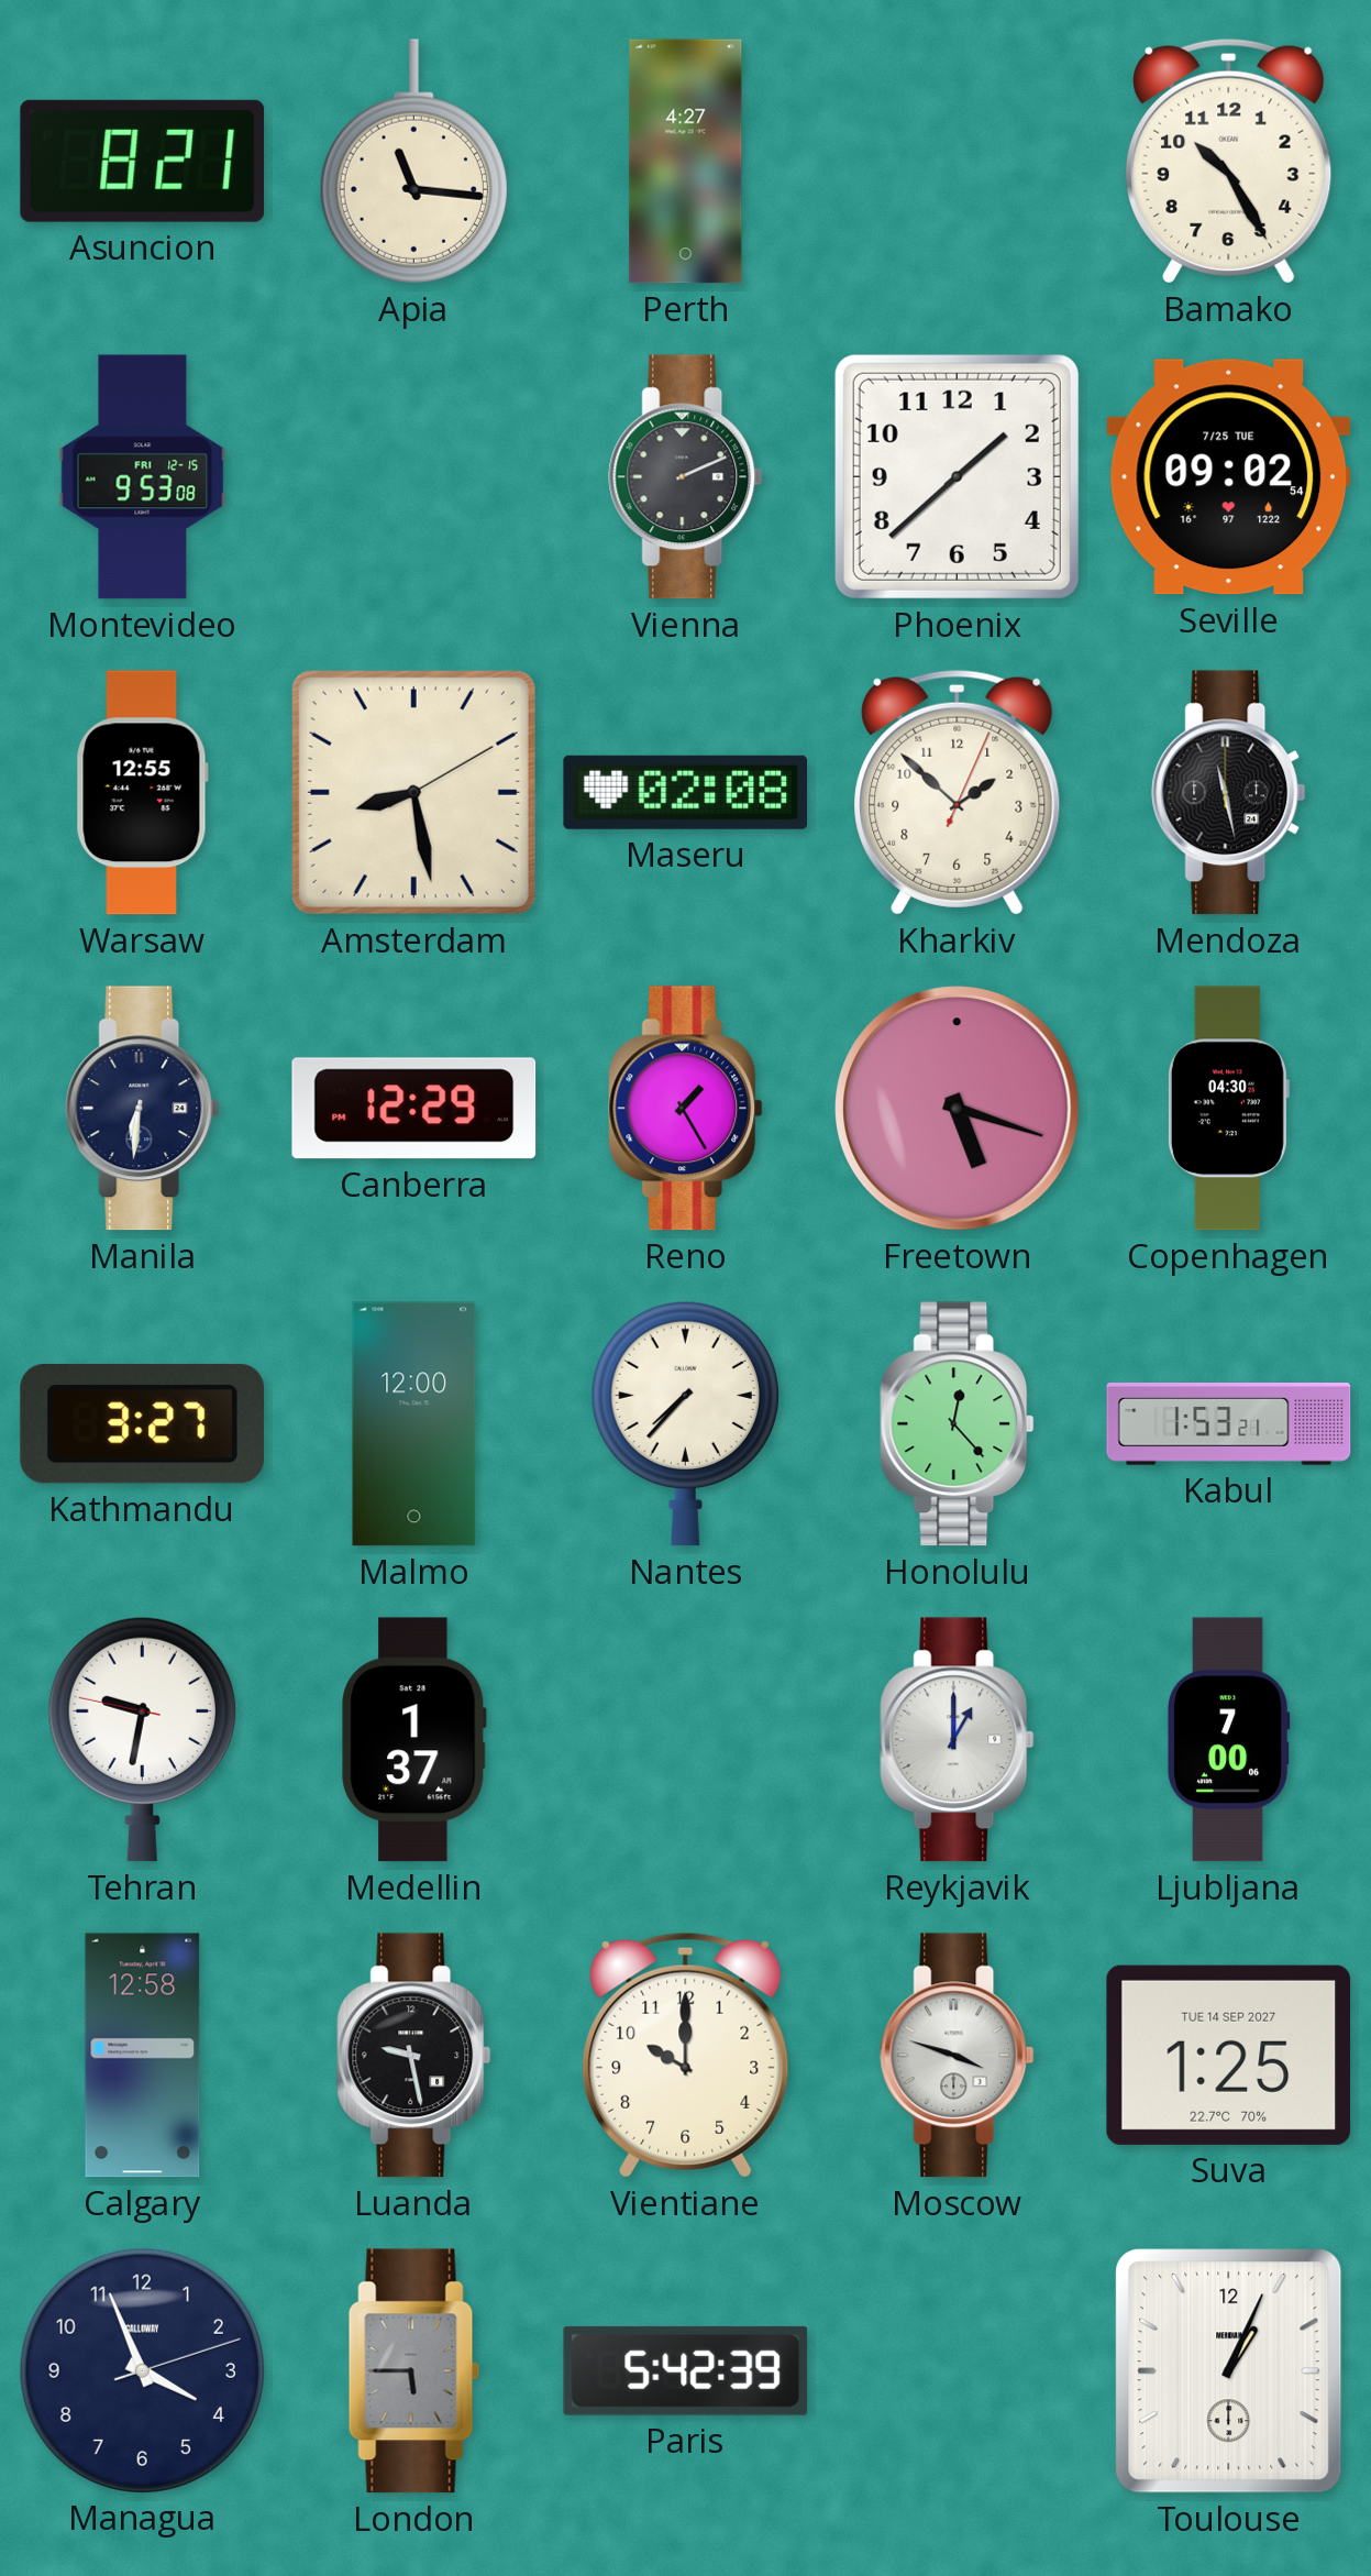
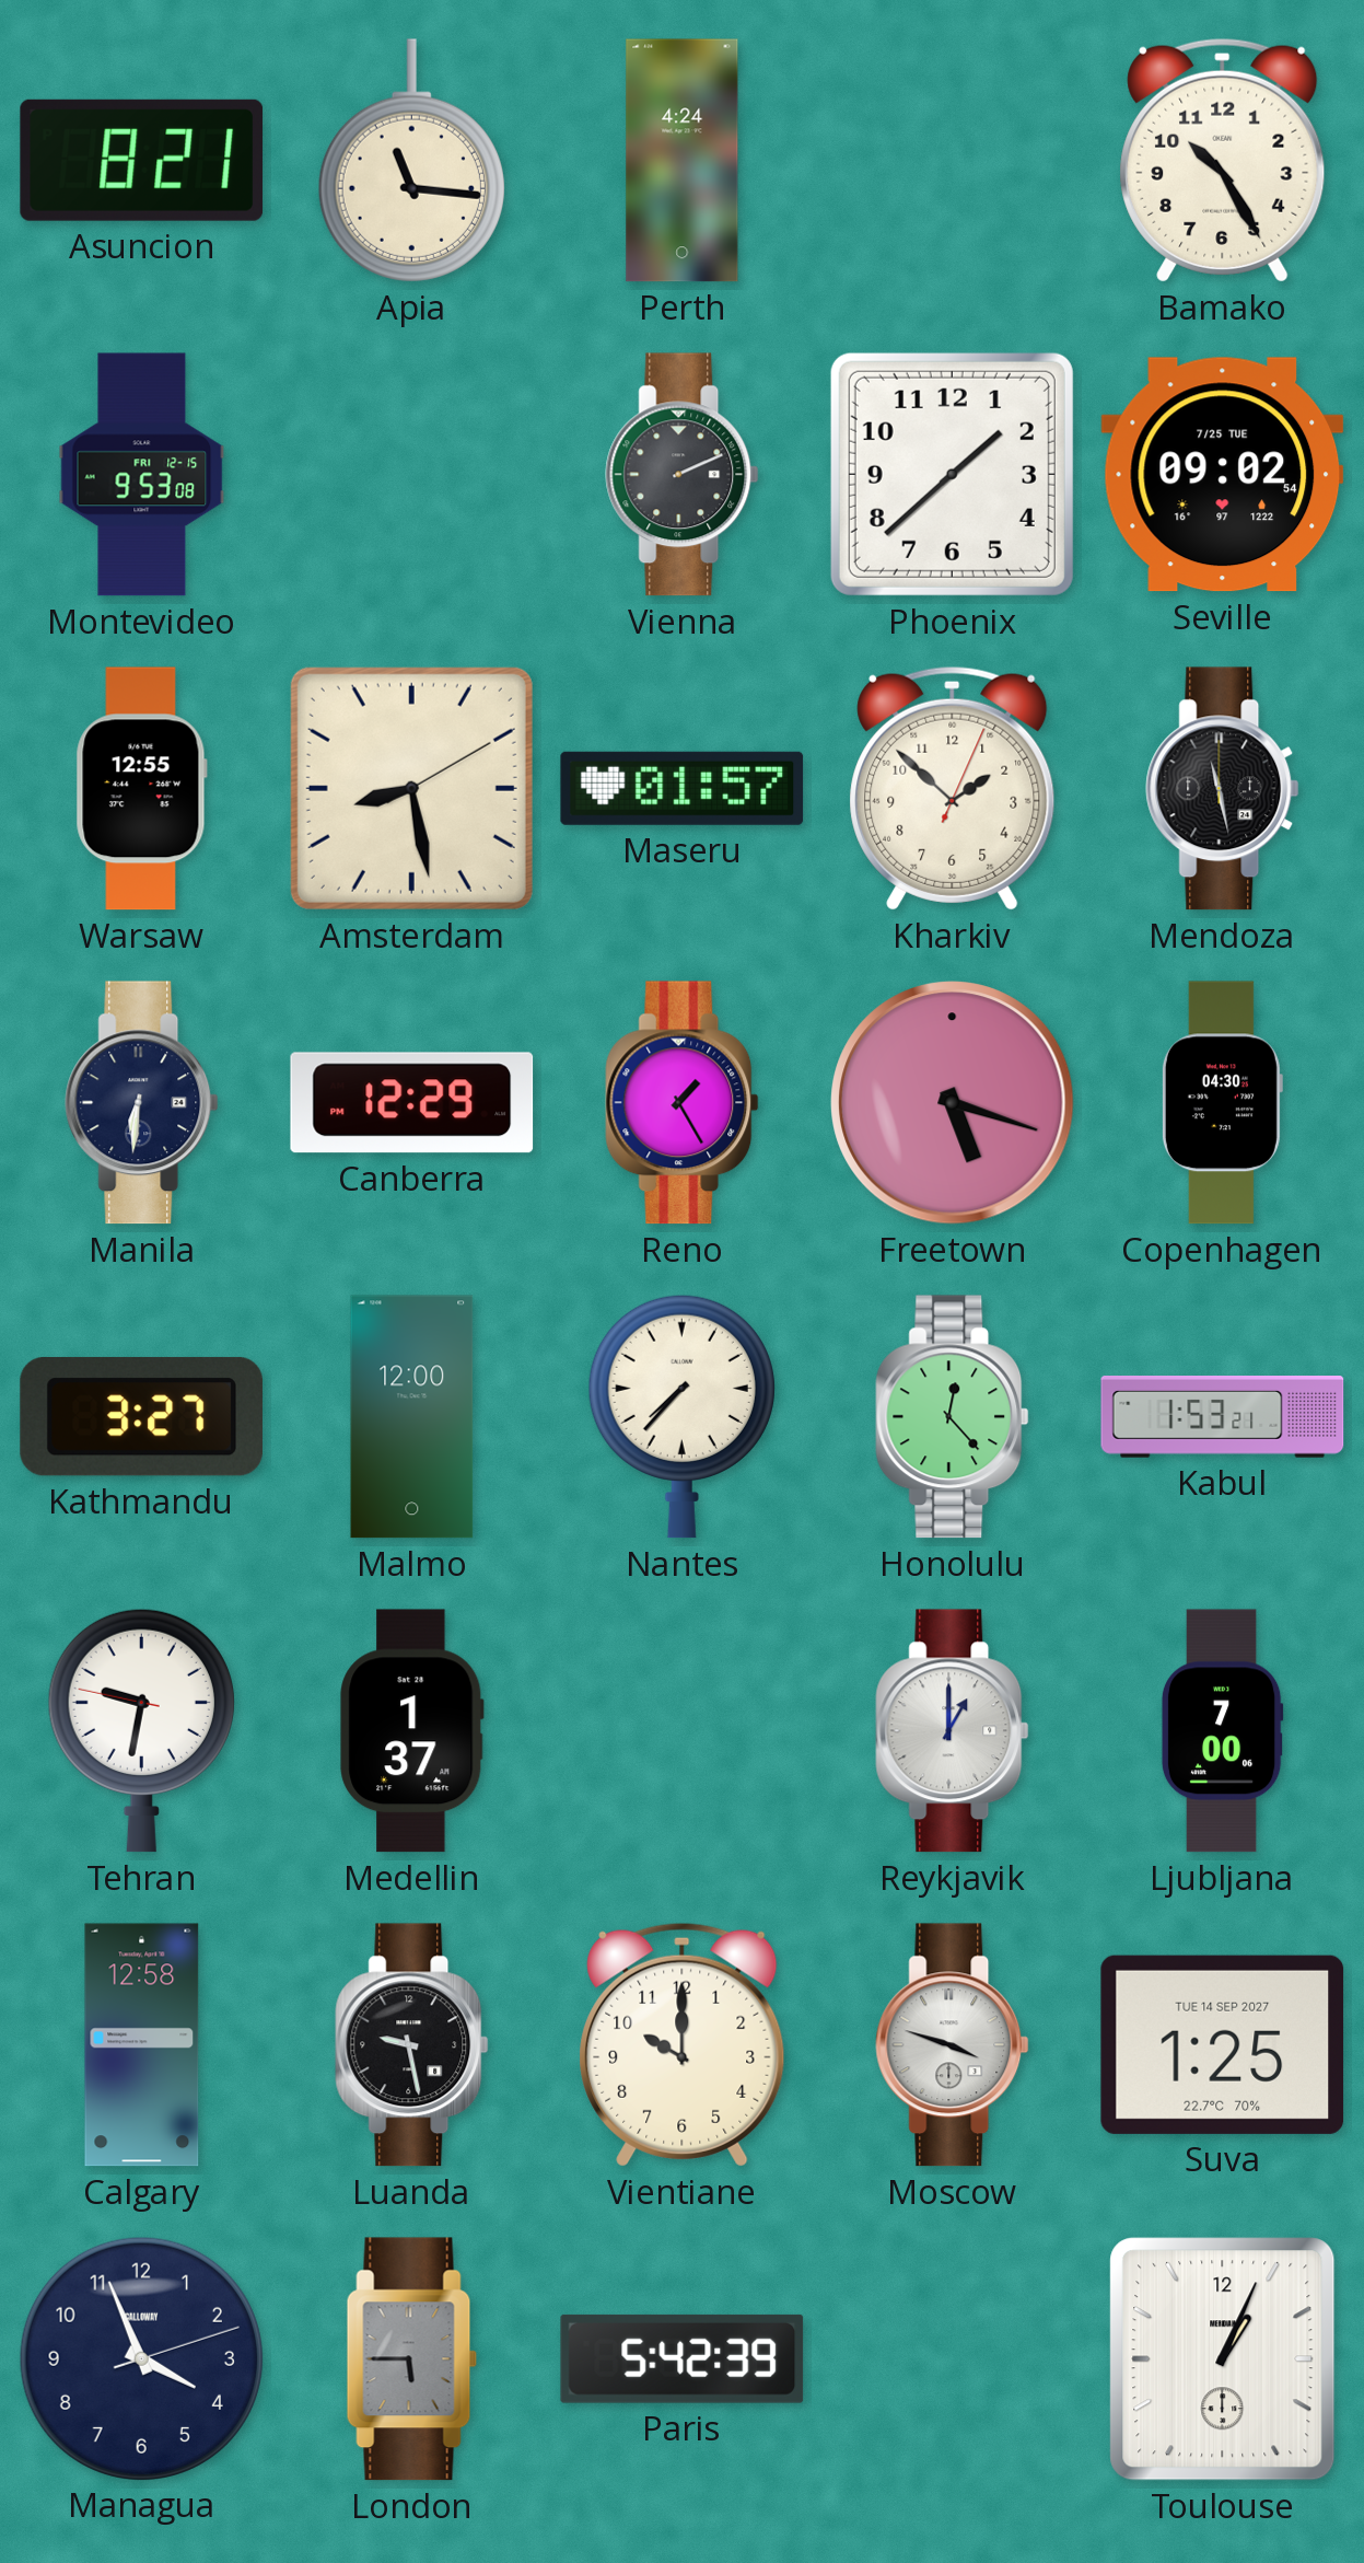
Perth: 4:27 -> 4:24 (683, 161)
Maseru: 02:08 -> 01:57 (683, 788)
